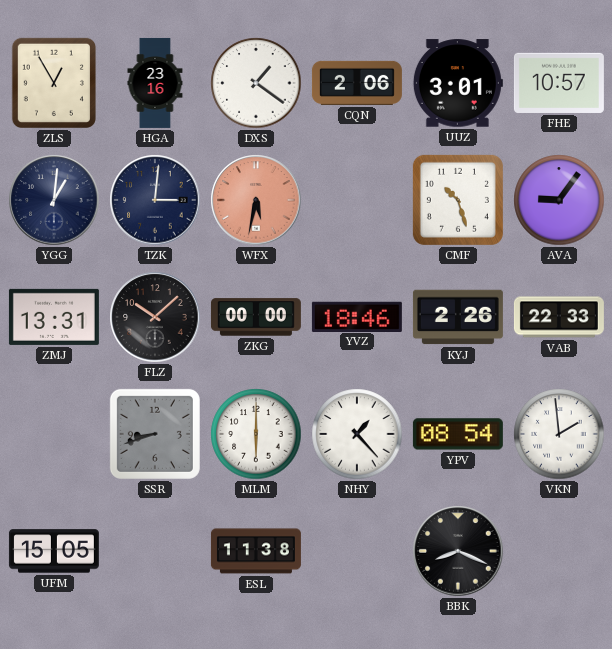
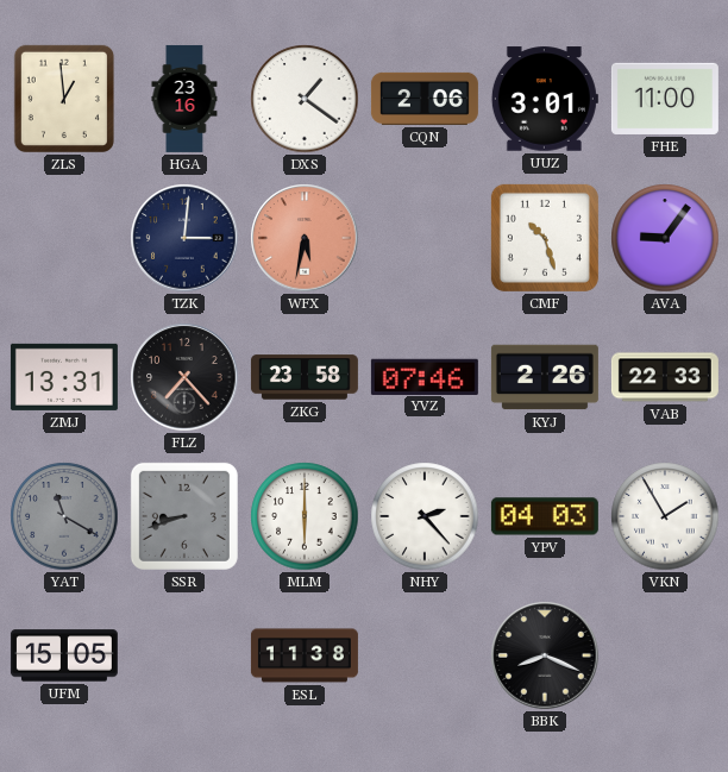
ZLS: 12:55 -> 12:59 (64, 99)
FHE: 10:57 -> 11:00 (665, 99)
YGG: 1:01 -> none (54, 200)
FLZ: 10:08 -> 7:23 (184, 377)
ZKG: 00:00 -> 23:58 (305, 377)
YVZ: 18:46 -> 07:46 (425, 376)
YAT: none -> 11:20 (64, 516)
NHY: 1:23 -> 2:23 (425, 516)
YPV: 08:54 -> 04:03 (545, 516)
VKN: 1:59 -> 1:55 (665, 516)
